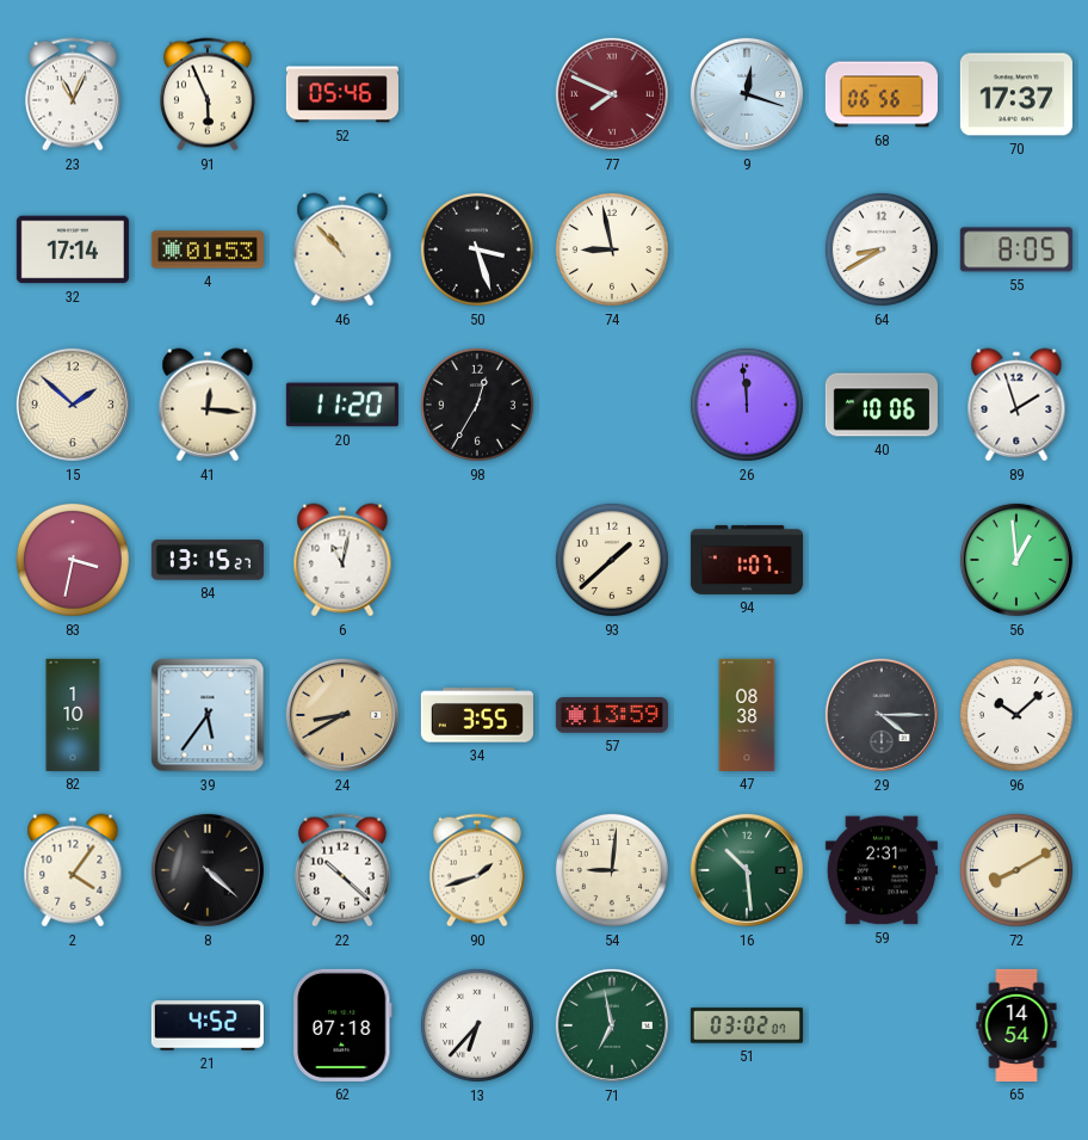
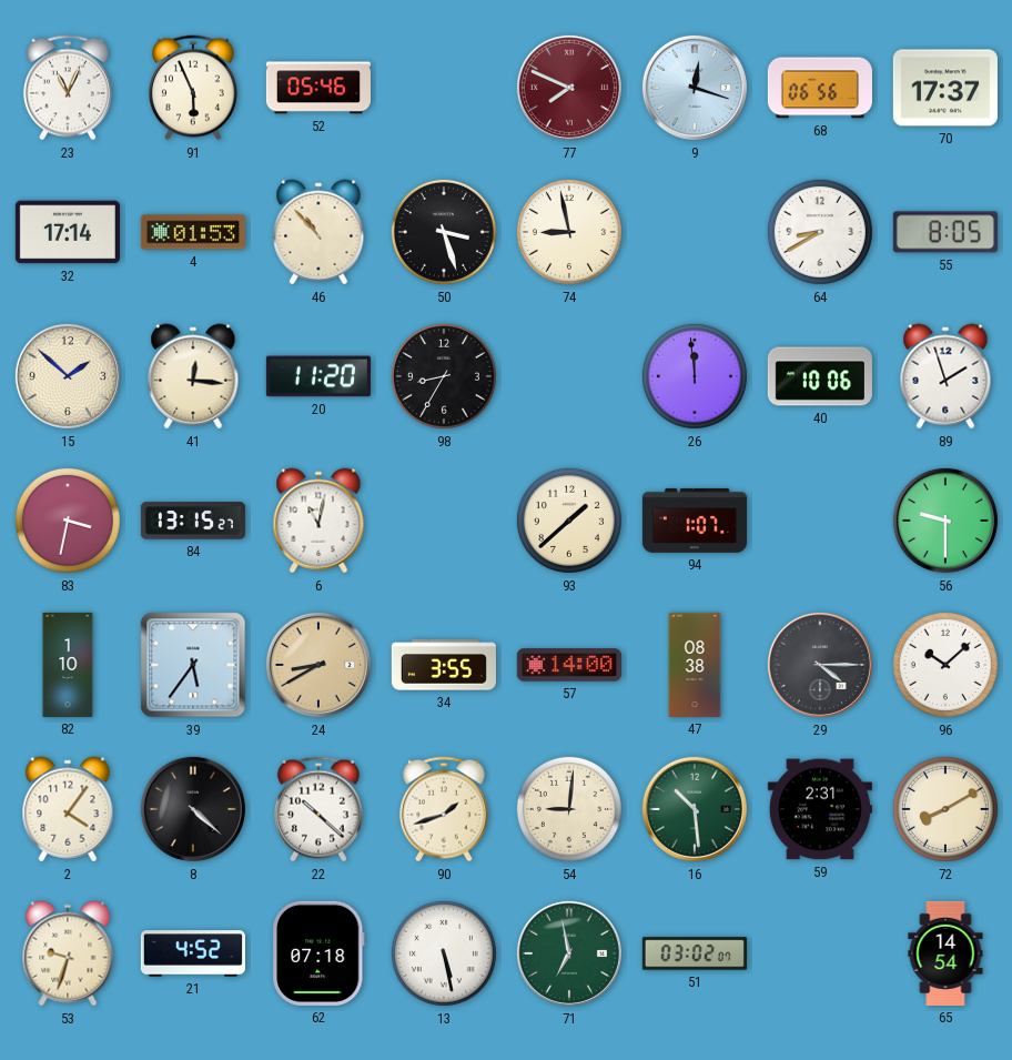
98: 12:35 -> 8:35 (444, 376)
56: 12:59 -> 9:30 (945, 521)
57: 13:59 -> 14:00 (569, 665)
53: none -> 9:33 (68, 953)
13: 6:37 -> 5:28 (444, 953)
